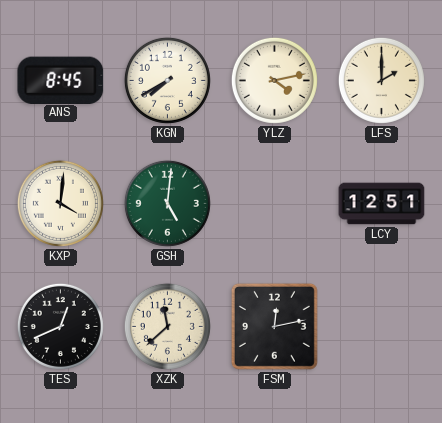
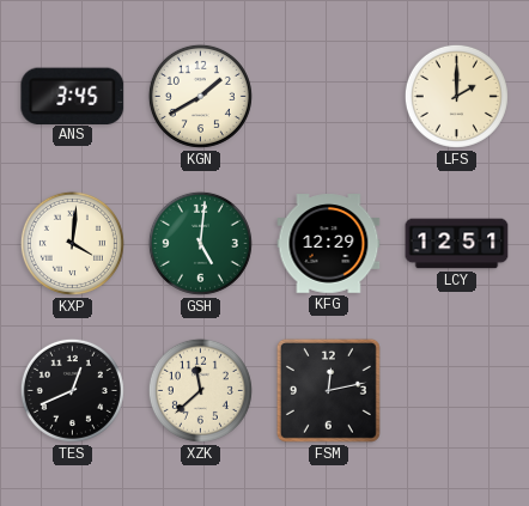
ANS: 8:45 -> 3:45 (73, 96)
KGN: 7:40 -> 1:40 (200, 96)
YLZ: 4:13 -> none (274, 80)
KFG: none -> 12:29 (329, 244)
